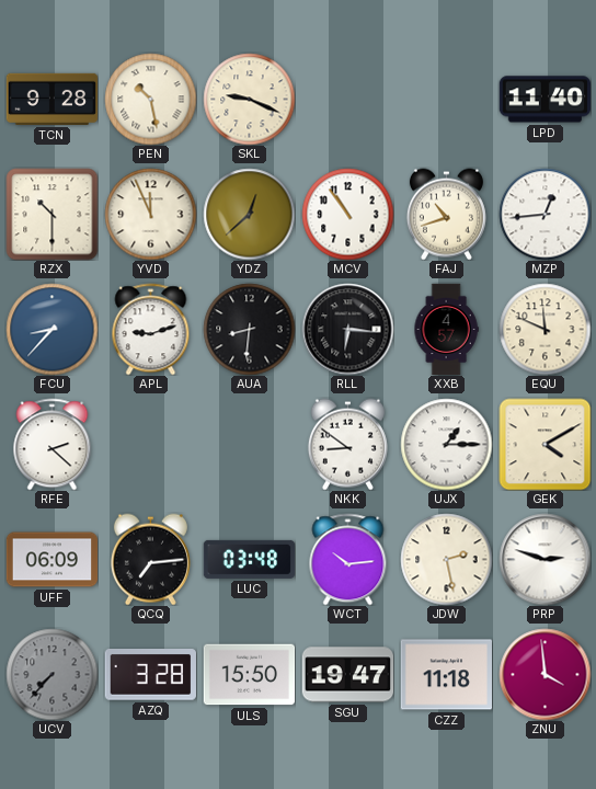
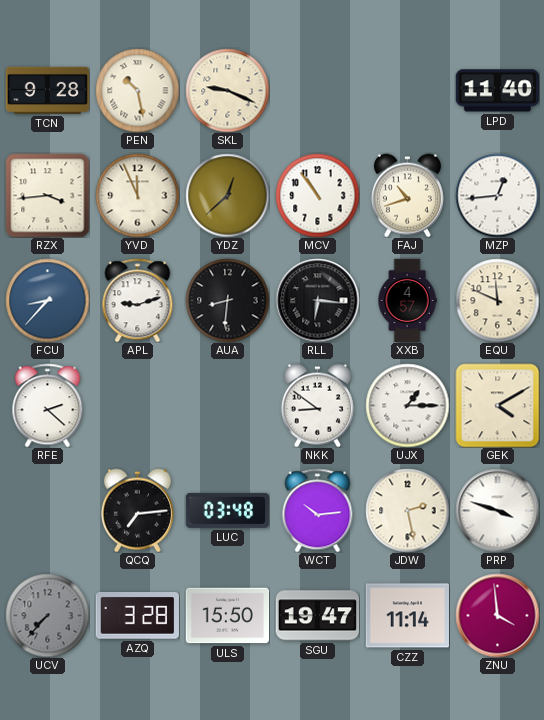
RZX: 10:30 -> 3:44 (47, 195)
UFF: 06:09 -> none (51, 560)
PRP: 2:48 -> 3:48 (497, 510)
CZZ: 11:18 -> 11:14 (407, 616)
